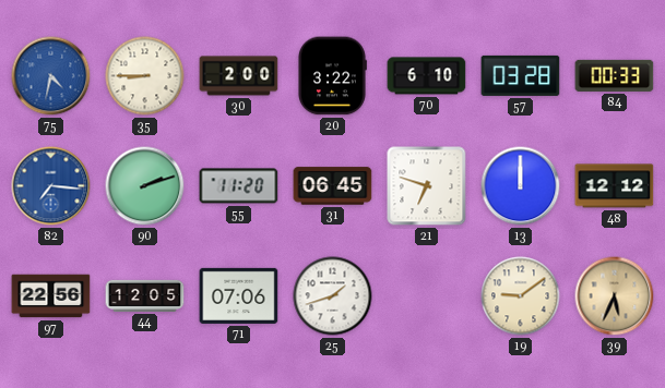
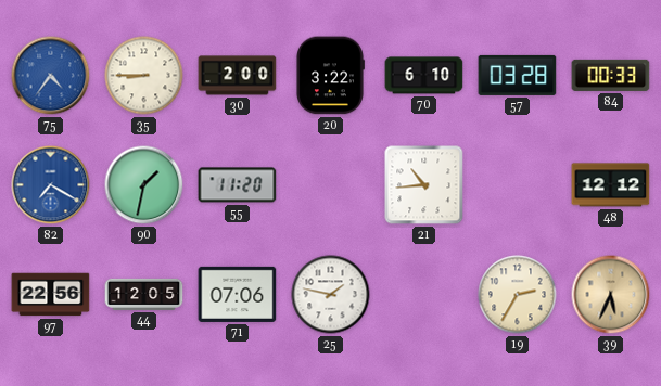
75: 4:32 -> 4:36 (51, 76)
82: 7:16 -> 7:20 (51, 185)
90: 2:12 -> 1:32 (144, 185)
31: 06:45 -> none (333, 186)
21: 6:48 -> 10:44 (424, 185)
13: 12:00 -> none (521, 186)
25: 1:42 -> 1:47 (331, 295)
19: 9:09 -> 2:35 (518, 295)
